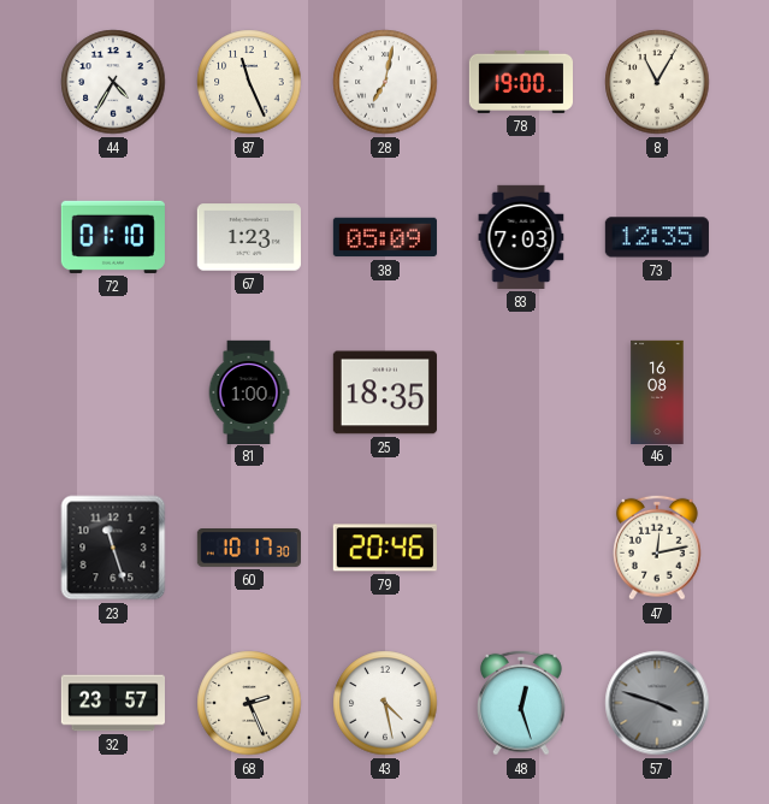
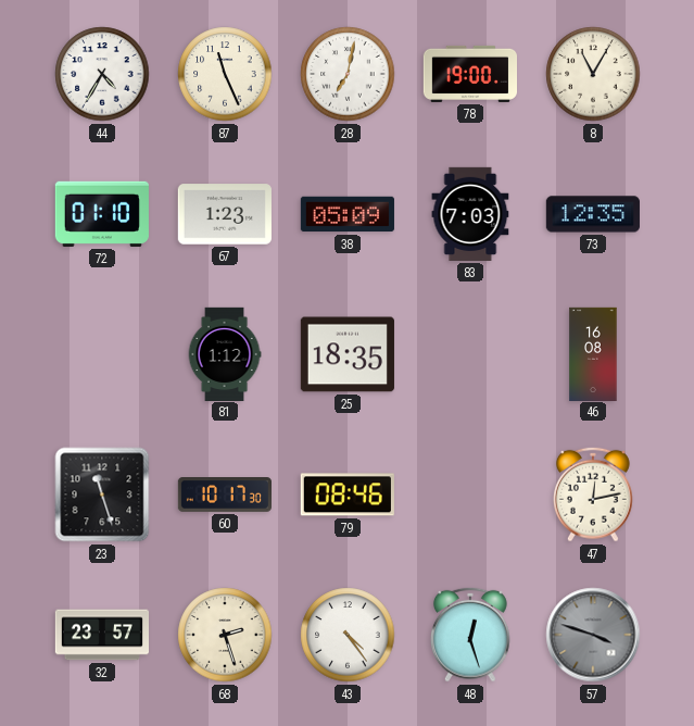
81: 1:00 -> 1:12 (225, 353)
79: 20:46 -> 08:46 (348, 495)
68: 2:26 -> 2:27 (225, 635)
43: 4:28 -> 4:24 (348, 635)
